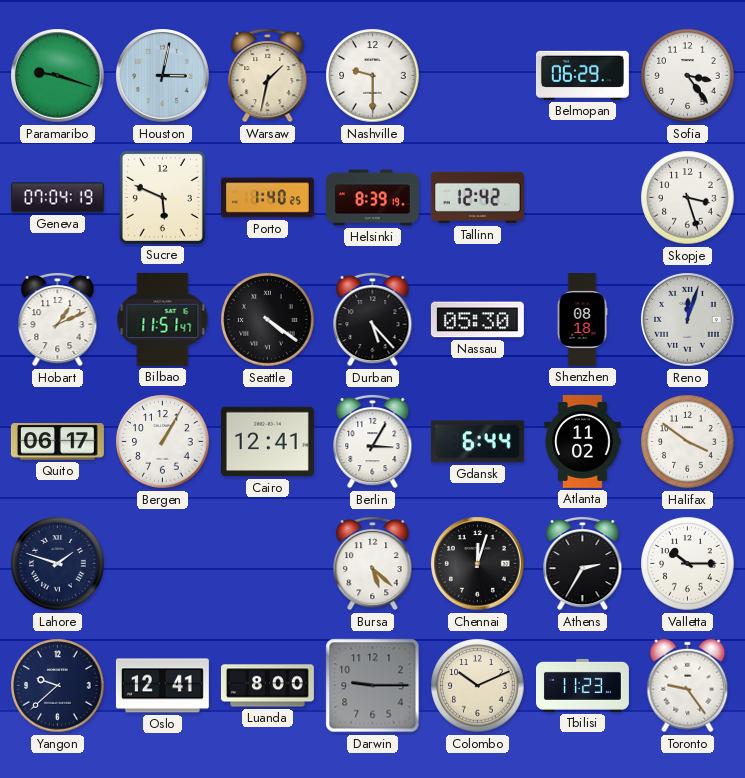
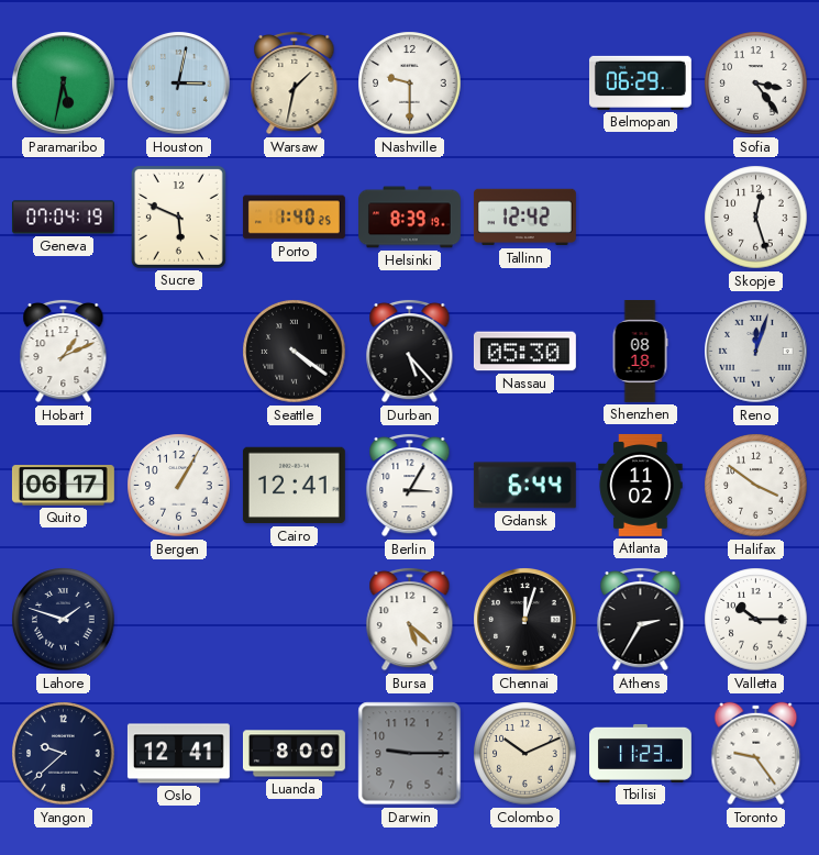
Paramaribo: 9:18 -> 5:32 (64, 84)
Skopje: 3:27 -> 12:27 (756, 218)
Bilbao: 11:51 -> none (163, 319)
